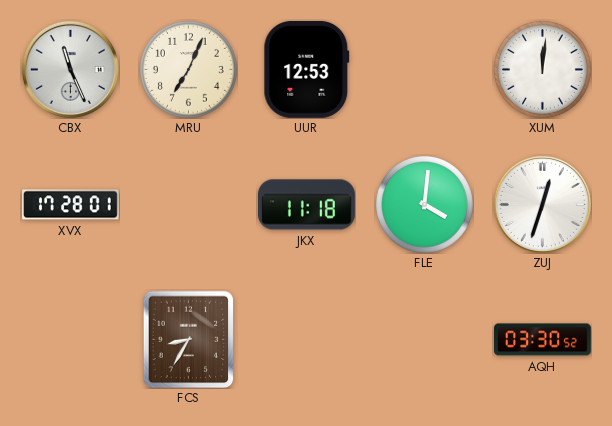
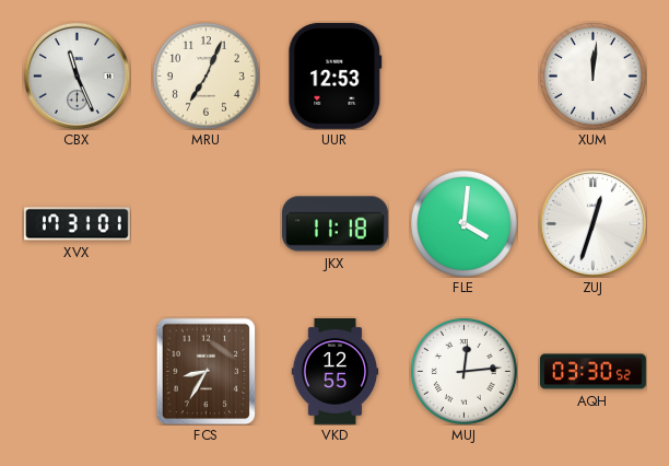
XVX: 17:28 -> 17:31 (78, 224)
VKD: none -> 12:55 (336, 372)
MUJ: none -> 12:14 (463, 371)
